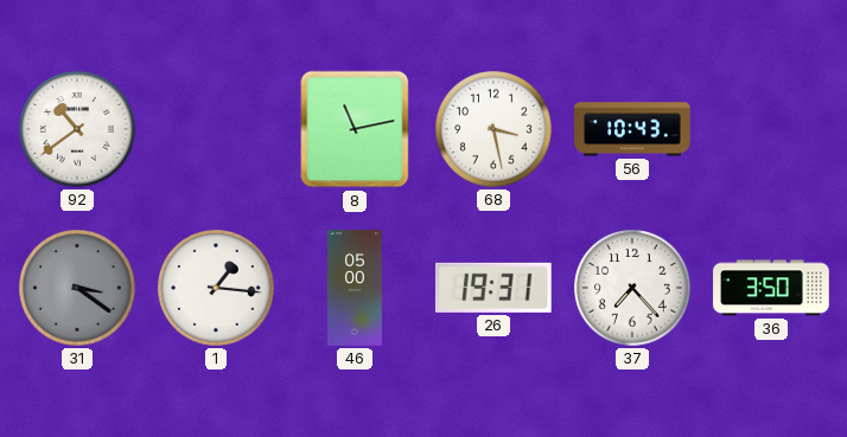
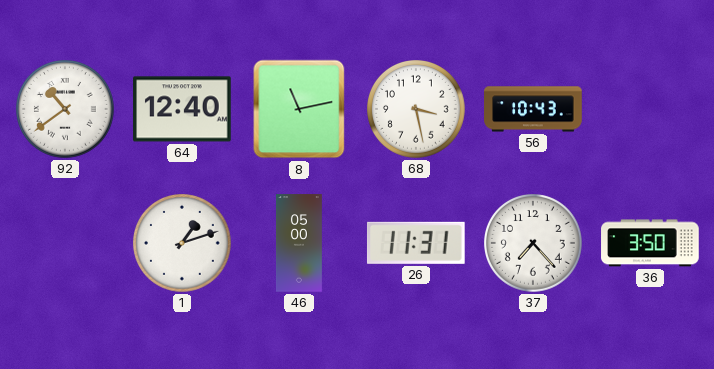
64: none -> 12:40 (182, 109)
31: 3:21 -> none (78, 289)
1: 1:16 -> 1:12 (183, 244)
26: 19:31 -> 11:31 (416, 243)
